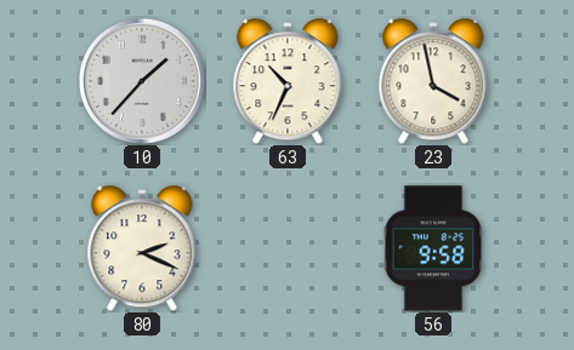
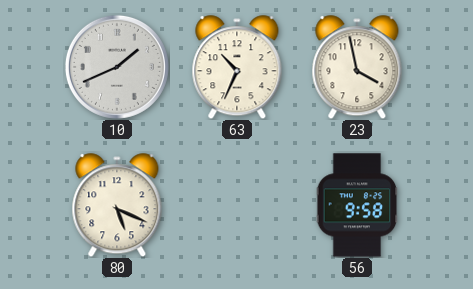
10: 1:37 -> 1:41 (117, 67)
80: 2:19 -> 5:19 (117, 205)
